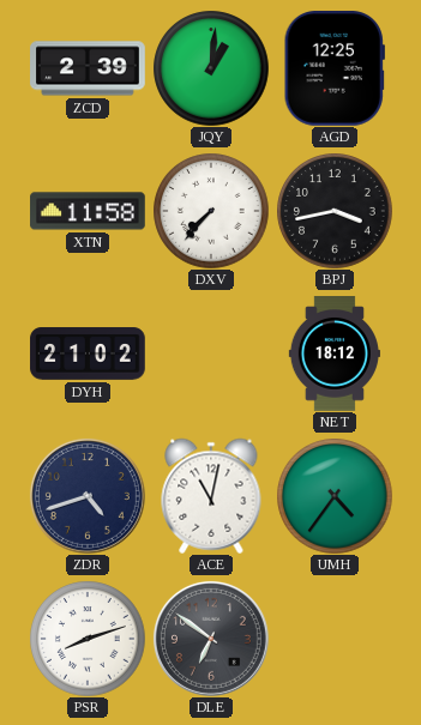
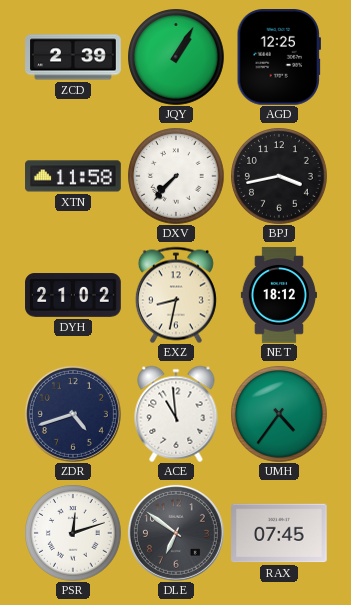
JQY: 1:01 -> 1:05 (176, 57)
EXZ: none -> 8:32 (176, 295)
ACE: 11:02 -> 10:59 (176, 414)
PSR: 8:12 -> 12:12 (73, 533)
RAX: none -> 07:45 (280, 533)
